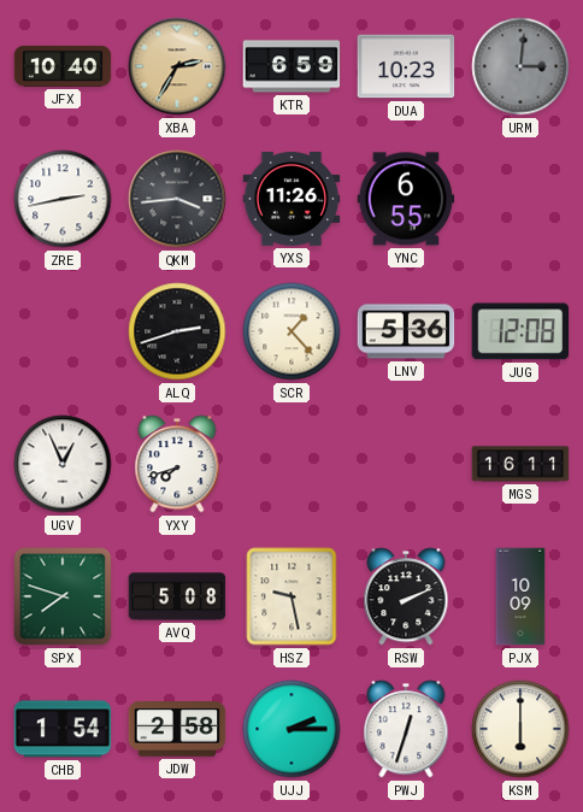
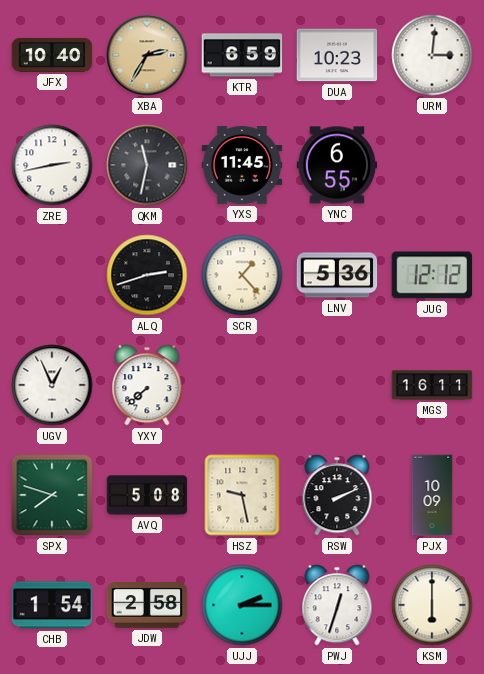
URM dial: grey -> white (432, 55)
QKM: 3:44 -> 11:32 (147, 165)
YXS: 11:26 -> 11:45 (242, 165)
JUG: 12:08 -> 12:12 (432, 275)
YXY: 7:42 -> 7:38 (147, 385)
